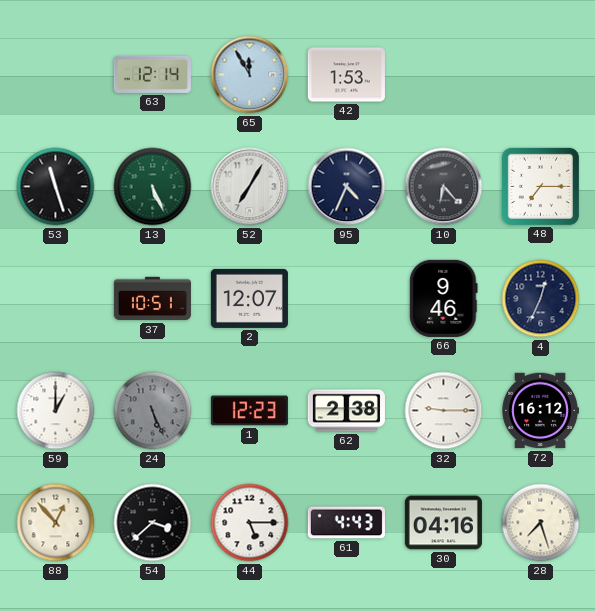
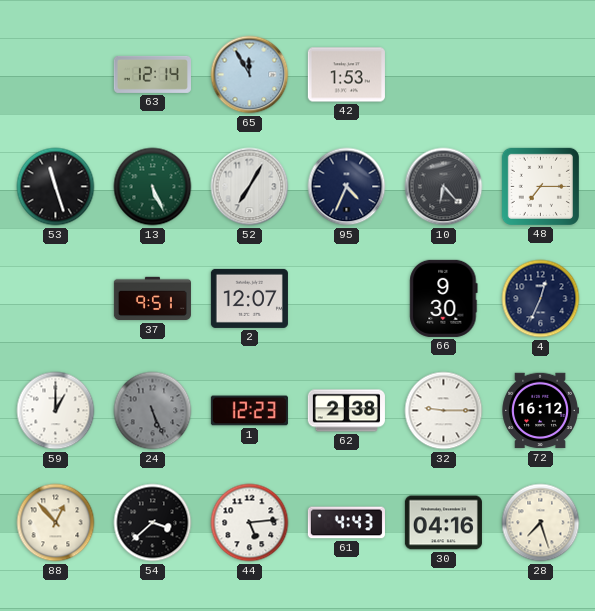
37: 10:51 -> 9:51 (152, 299)
66: 9:46 -> 9:30 (444, 298)
44: 5:15 -> 5:14 (250, 523)
